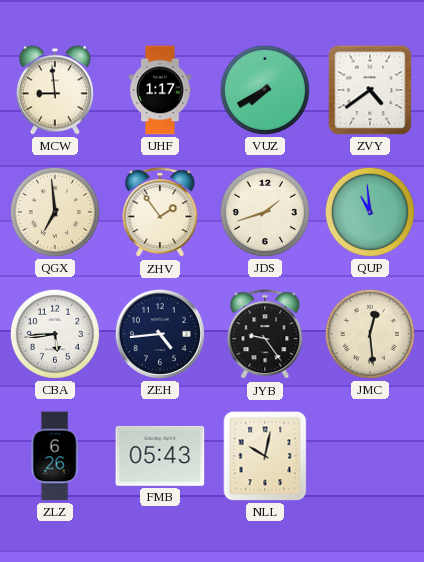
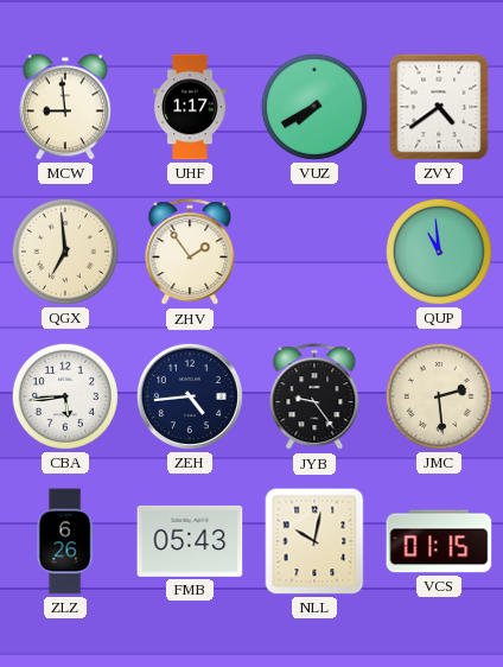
JDS: 1:42 -> none (265, 212)
JMC: 12:29 -> 2:29 (439, 396)
VCS: none -> 01:15 (439, 541)
